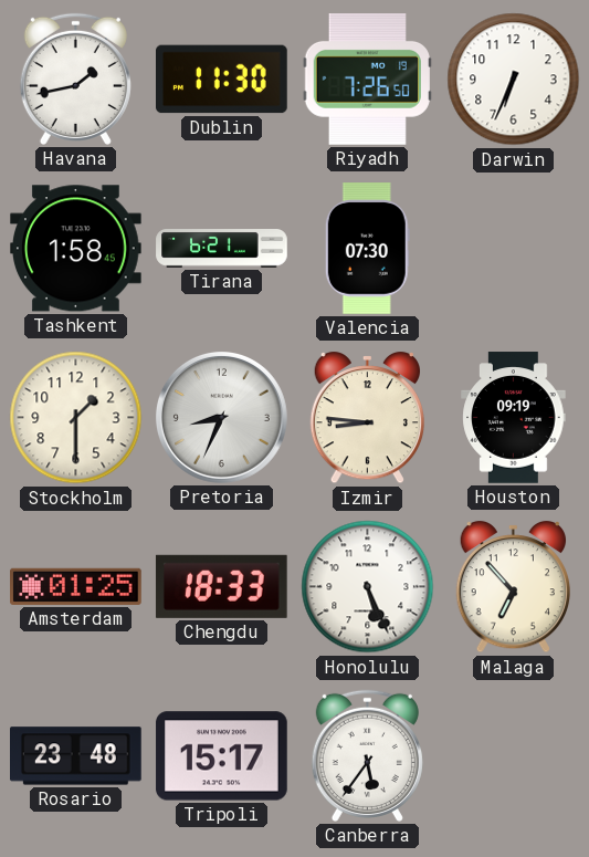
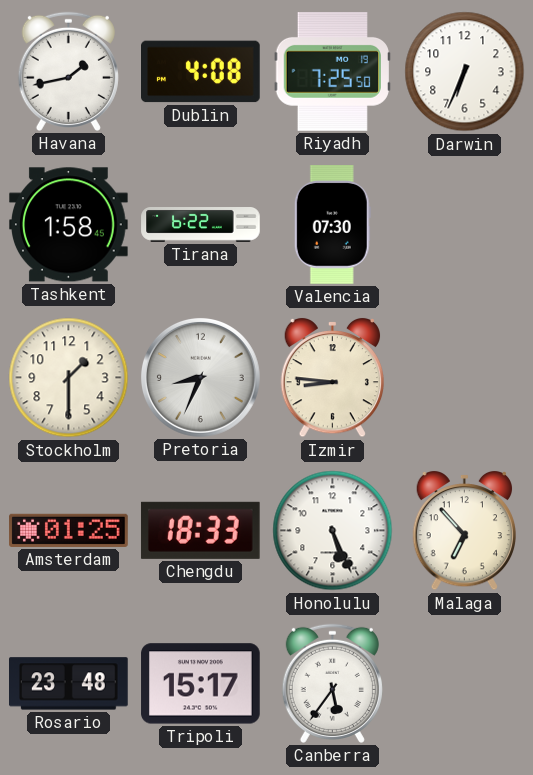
Dublin: 11:30 -> 4:08 (201, 72)
Riyadh: 7:26 -> 7:25 (332, 72)
Tirana: 6:21 -> 6:22 (201, 225)
Houston: 09:19 -> none (514, 418)
